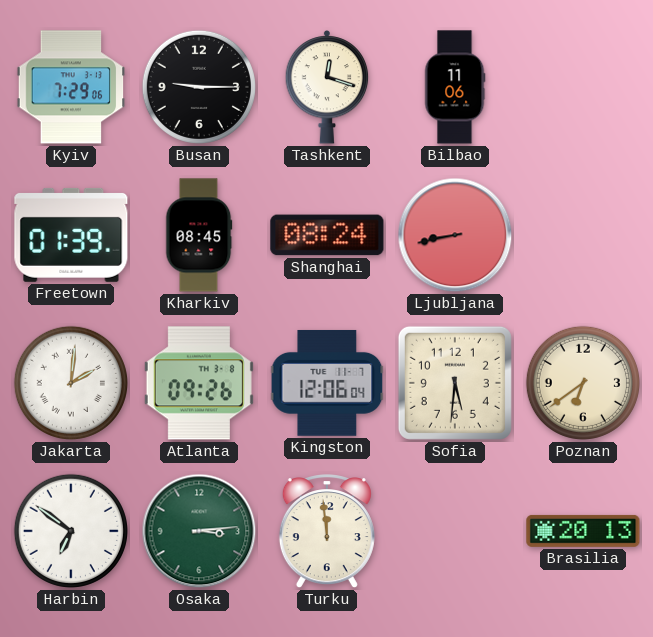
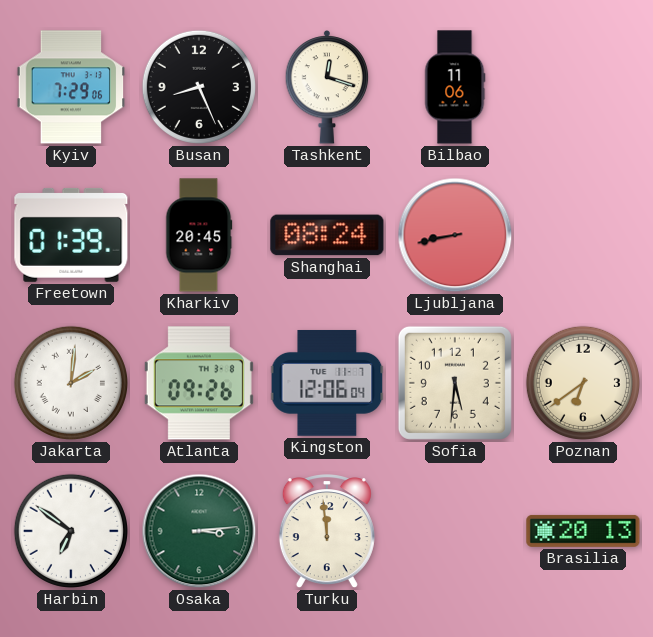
Busan: 9:15 -> 8:26 (199, 87)
Kharkiv: 08:45 -> 20:45 (199, 235)
